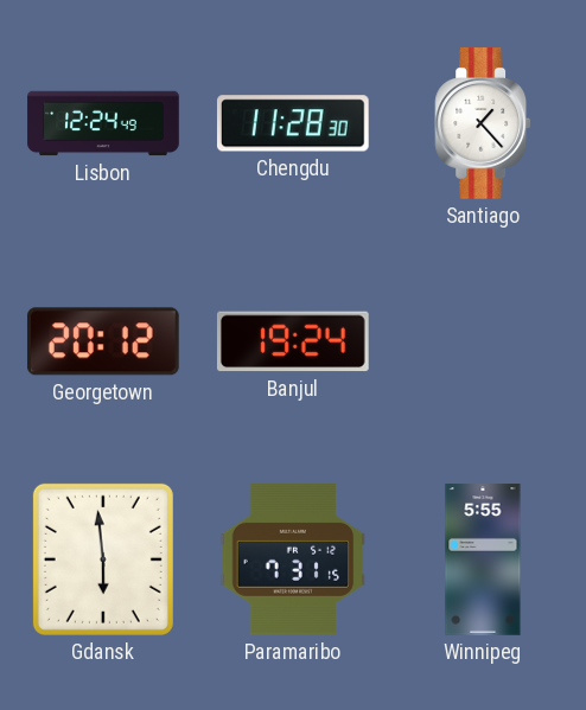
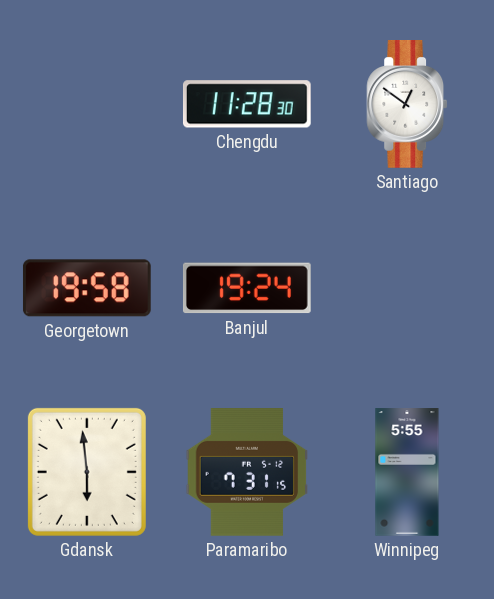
Lisbon: 12:24 -> none (103, 123)
Santiago: 1:23 -> 12:51 (407, 105)
Georgetown: 20:12 -> 19:58 (87, 288)
